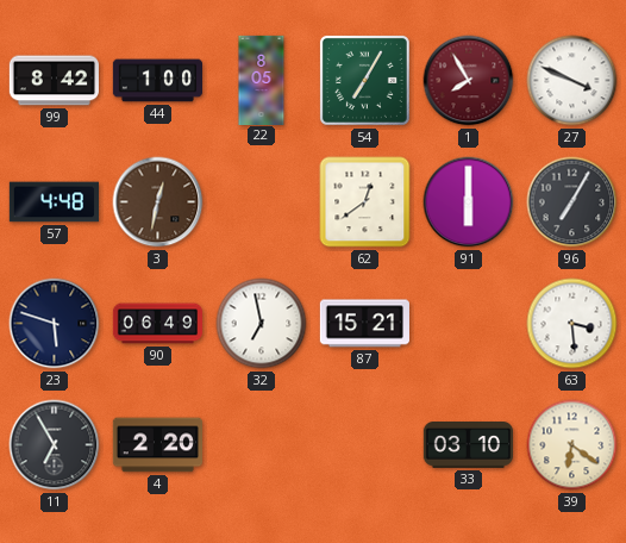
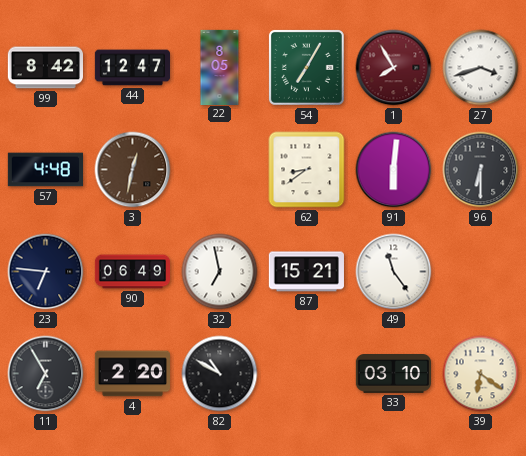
44: 1:00 -> 12:47 (132, 68)
27: 3:49 -> 3:42 (481, 68)
62: 12:39 -> 8:39 (307, 170)
91: 6:00 -> 6:01 (394, 170)
96: 7:05 -> 6:30 (481, 170)
23: 5:48 -> 6:46 (46, 272)
49: none -> 11:24 (394, 272)
63: 3:29 -> none (572, 324)
82: none -> 10:50 (220, 374)
